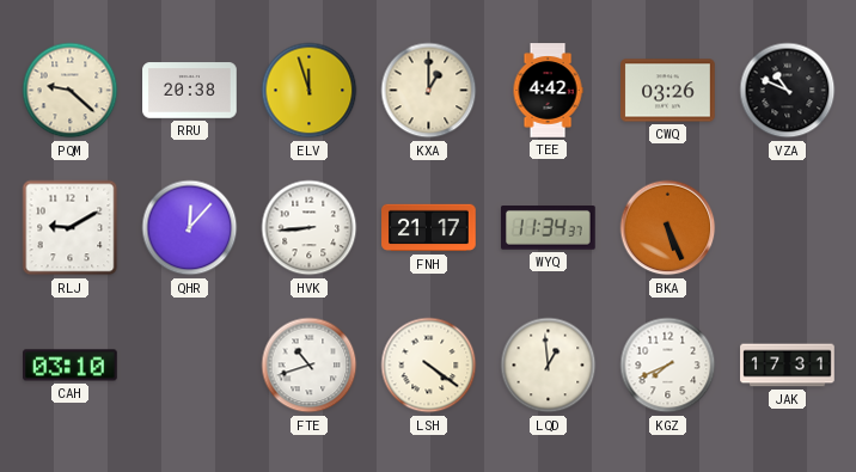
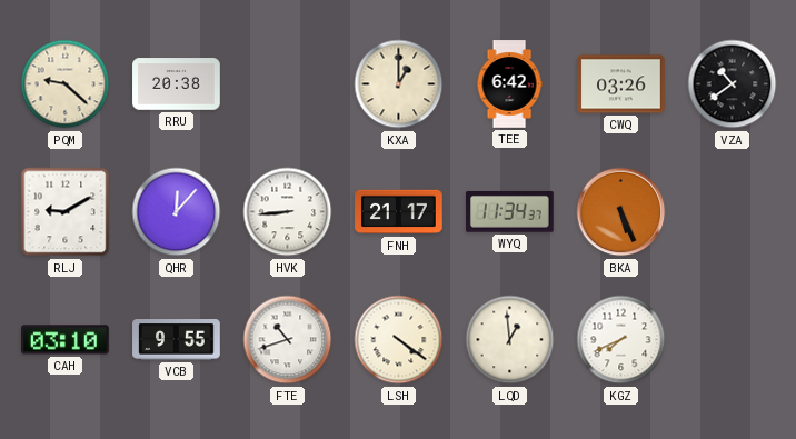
ELV: 11:57 -> none (310, 91)
TEE: 4:42 -> 6:42 (509, 84)
VZA: 10:49 -> 10:39 (733, 84)
VCB: none -> 9:55 (177, 340)
JAK: 17:31 -> none (788, 366)
